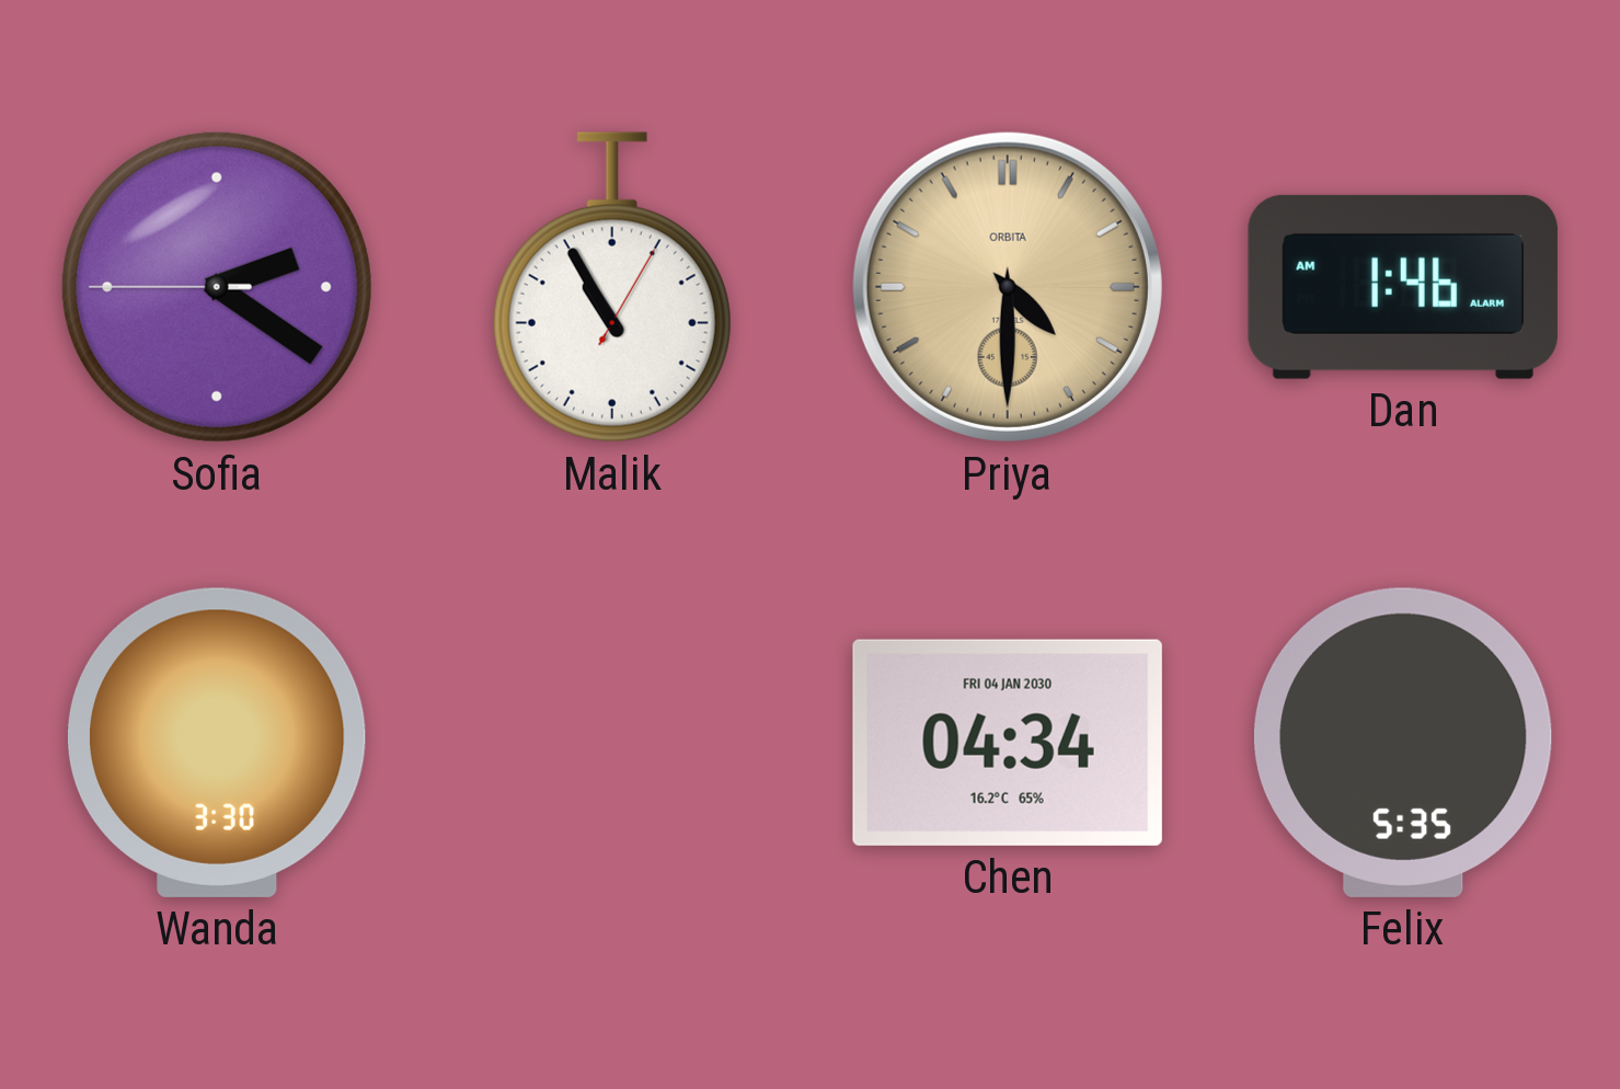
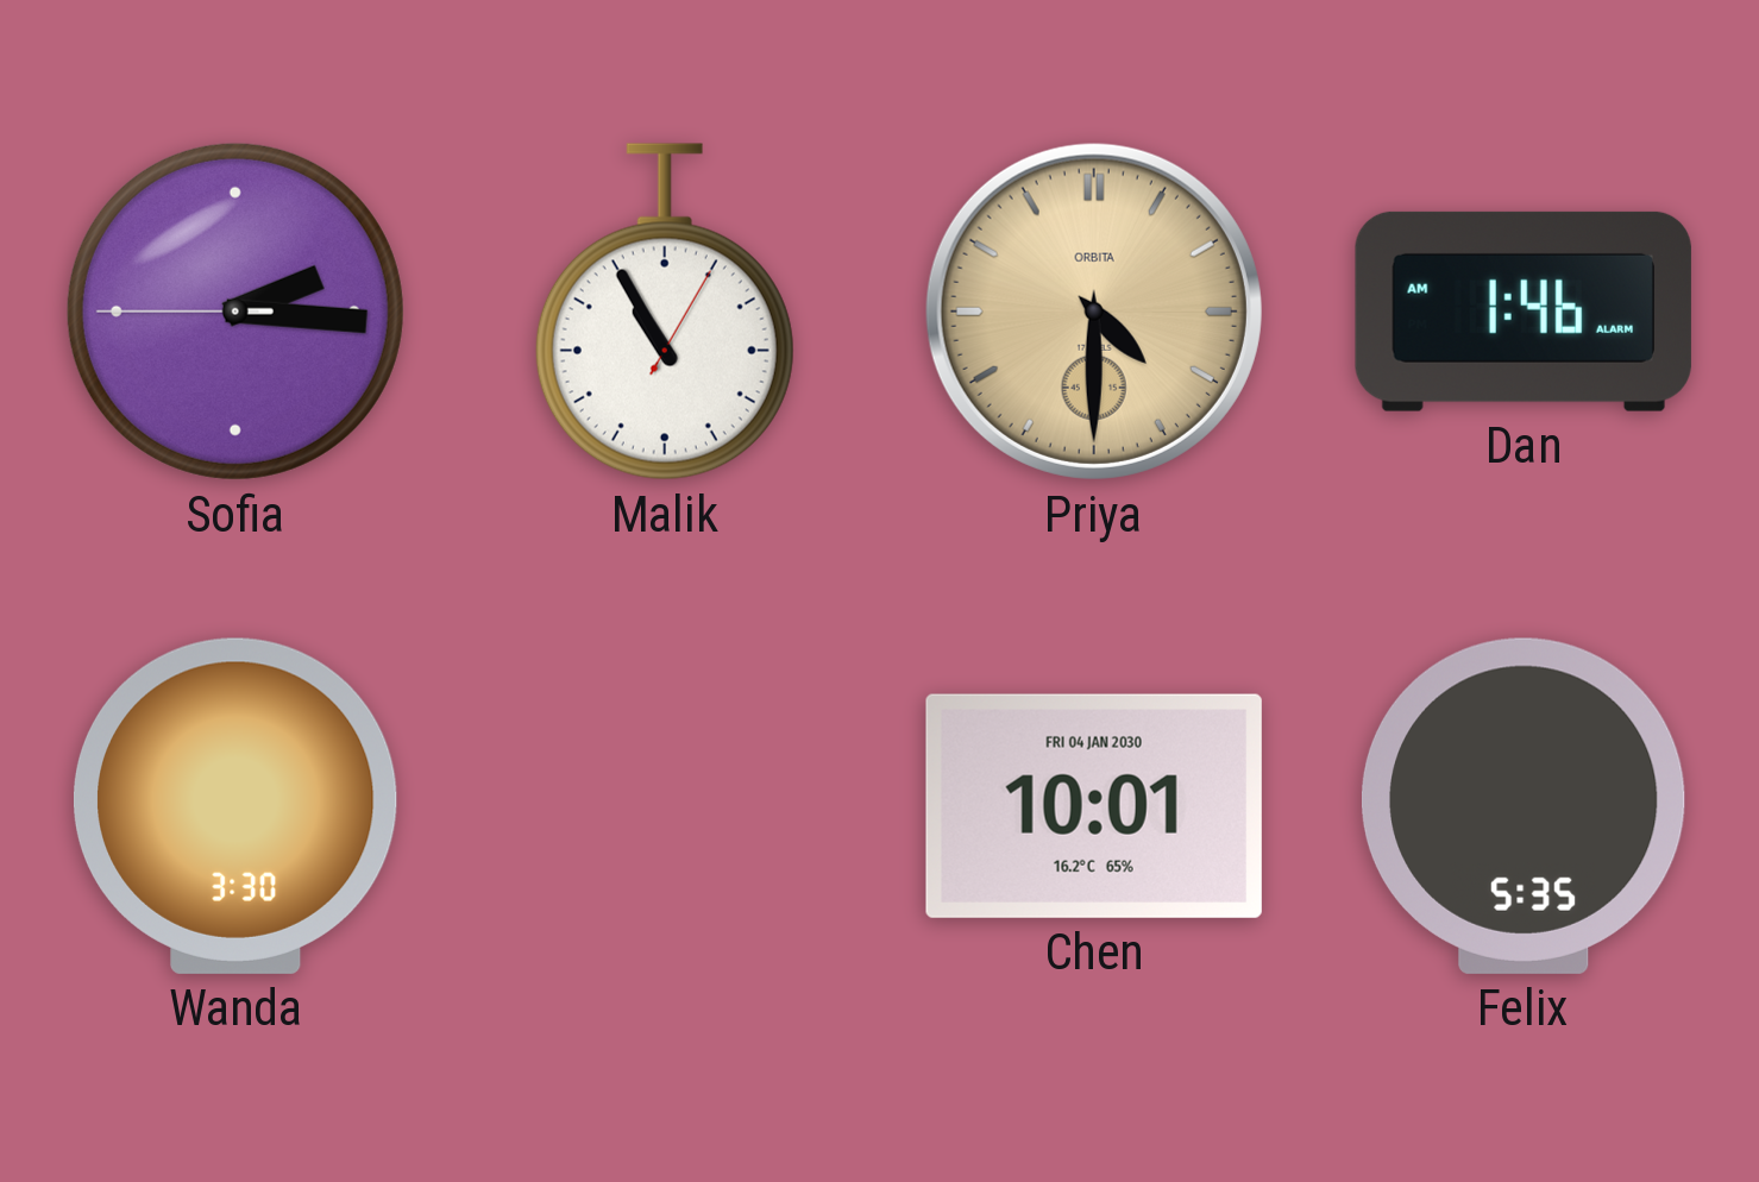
Sofia: 2:20 -> 2:15 (235, 312)
Chen: 04:34 -> 10:01 (1094, 806)
